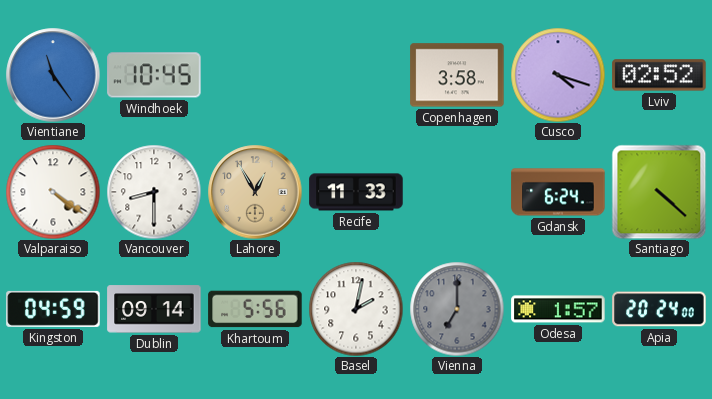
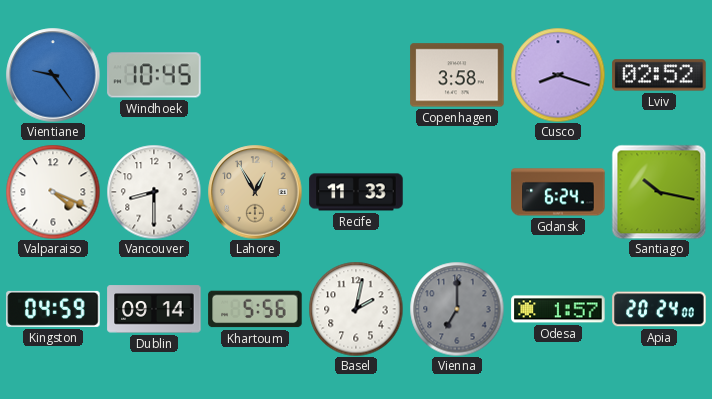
Vientiane: 11:24 -> 9:24 (53, 75)
Cusco: 4:18 -> 8:18 (558, 75)
Valparaiso: 4:21 -> 4:19 (53, 192)
Santiago: 4:22 -> 10:17 (659, 192)
